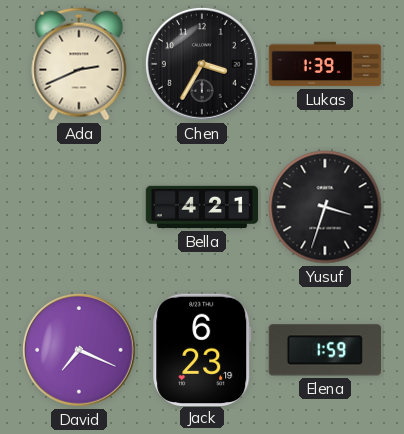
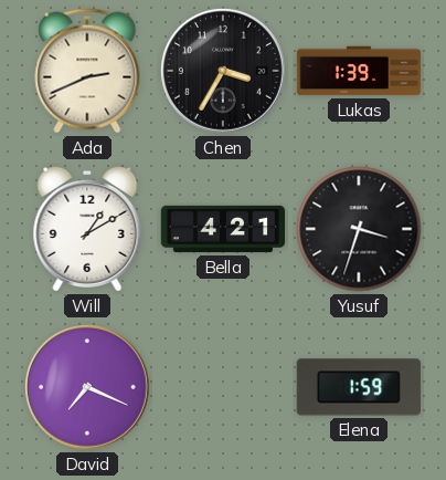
Will: none -> 1:10 (87, 229)
Jack: 6:23 -> none (202, 349)
